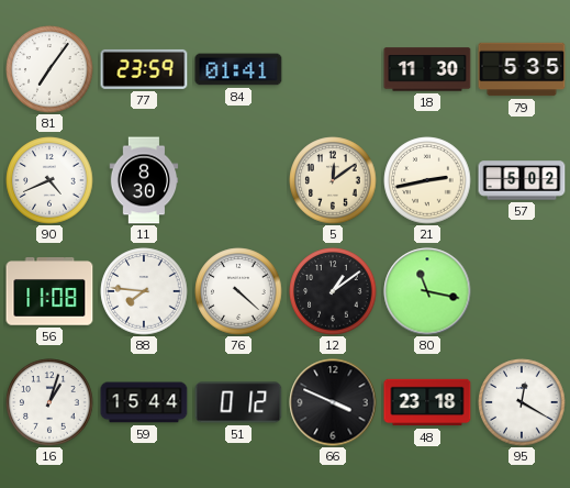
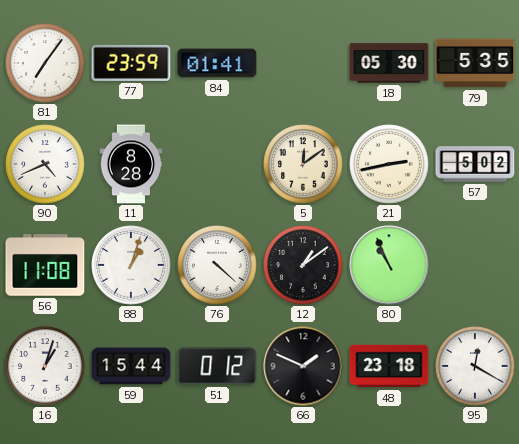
18: 11:30 -> 05:30 (389, 63)
11: 8:30 -> 8:28 (131, 164)
88: 7:46 -> 1:03 (131, 265)
80: 11:17 -> 10:56 (389, 265)
66: 3:49 -> 1:49 (303, 366)
